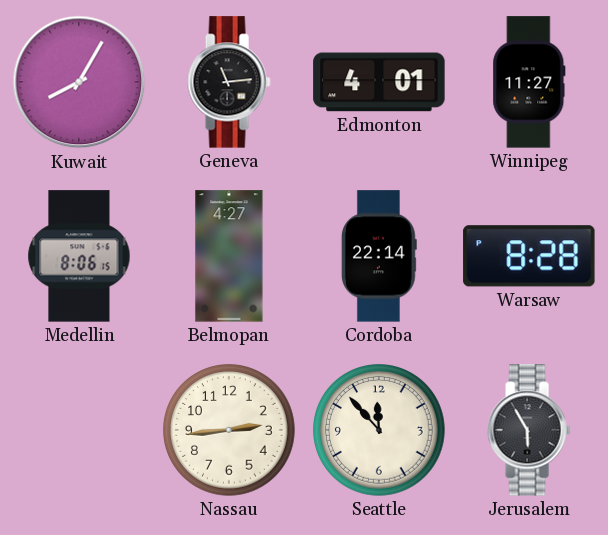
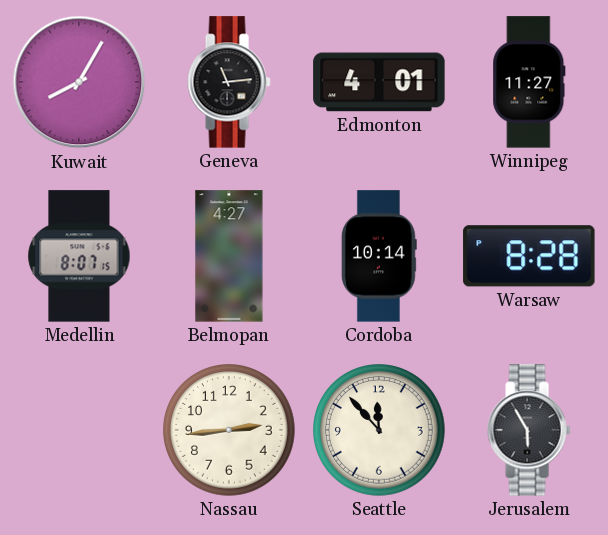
Medellin: 8:06 -> 8:07 (79, 256)
Cordoba: 22:14 -> 10:14 (379, 256)
